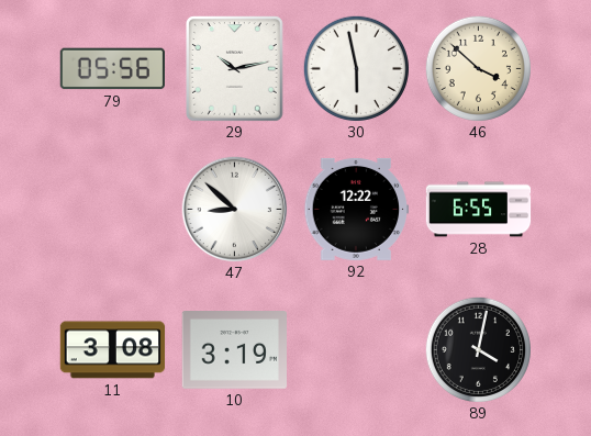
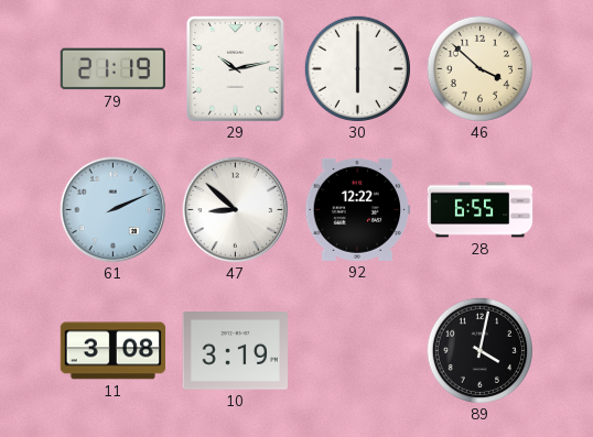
79: 05:56 -> 21:19 (112, 69)
30: 5:58 -> 6:00 (357, 68)
61: none -> 2:11 (114, 210)
